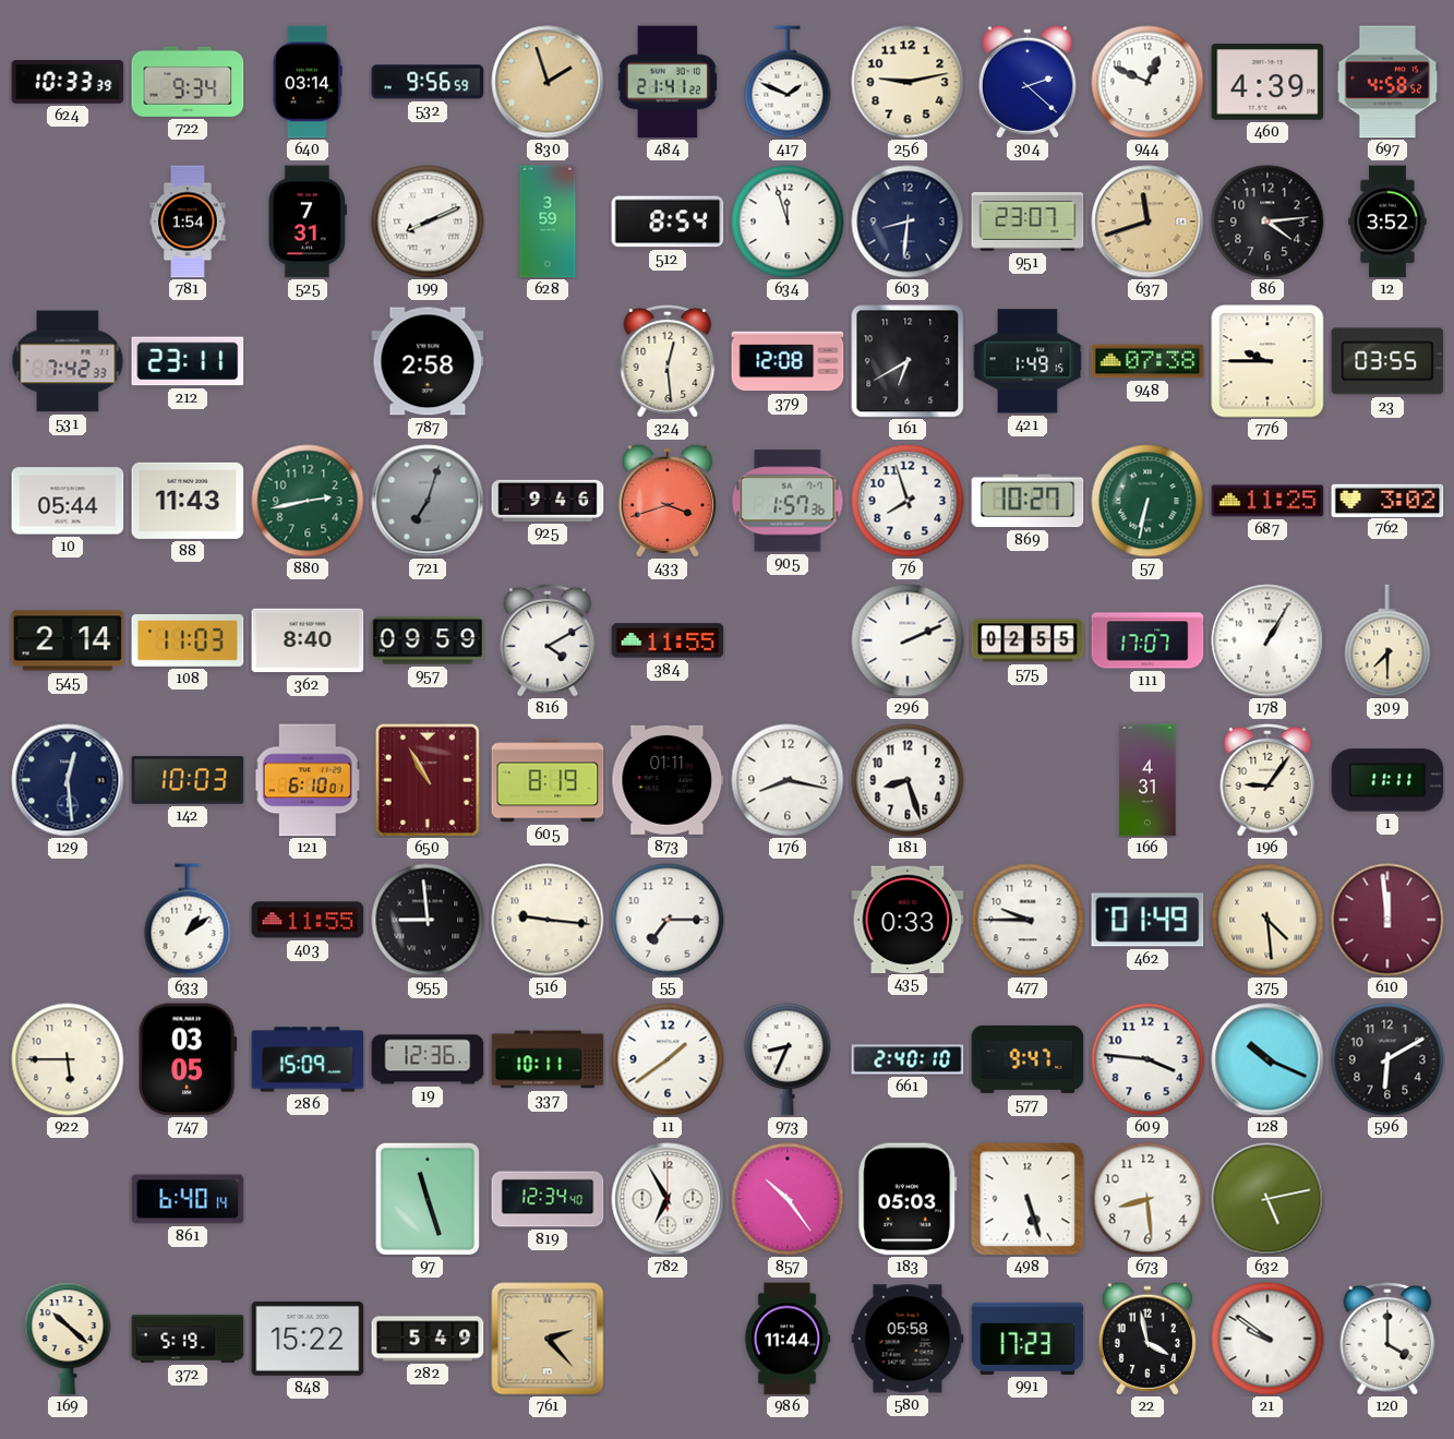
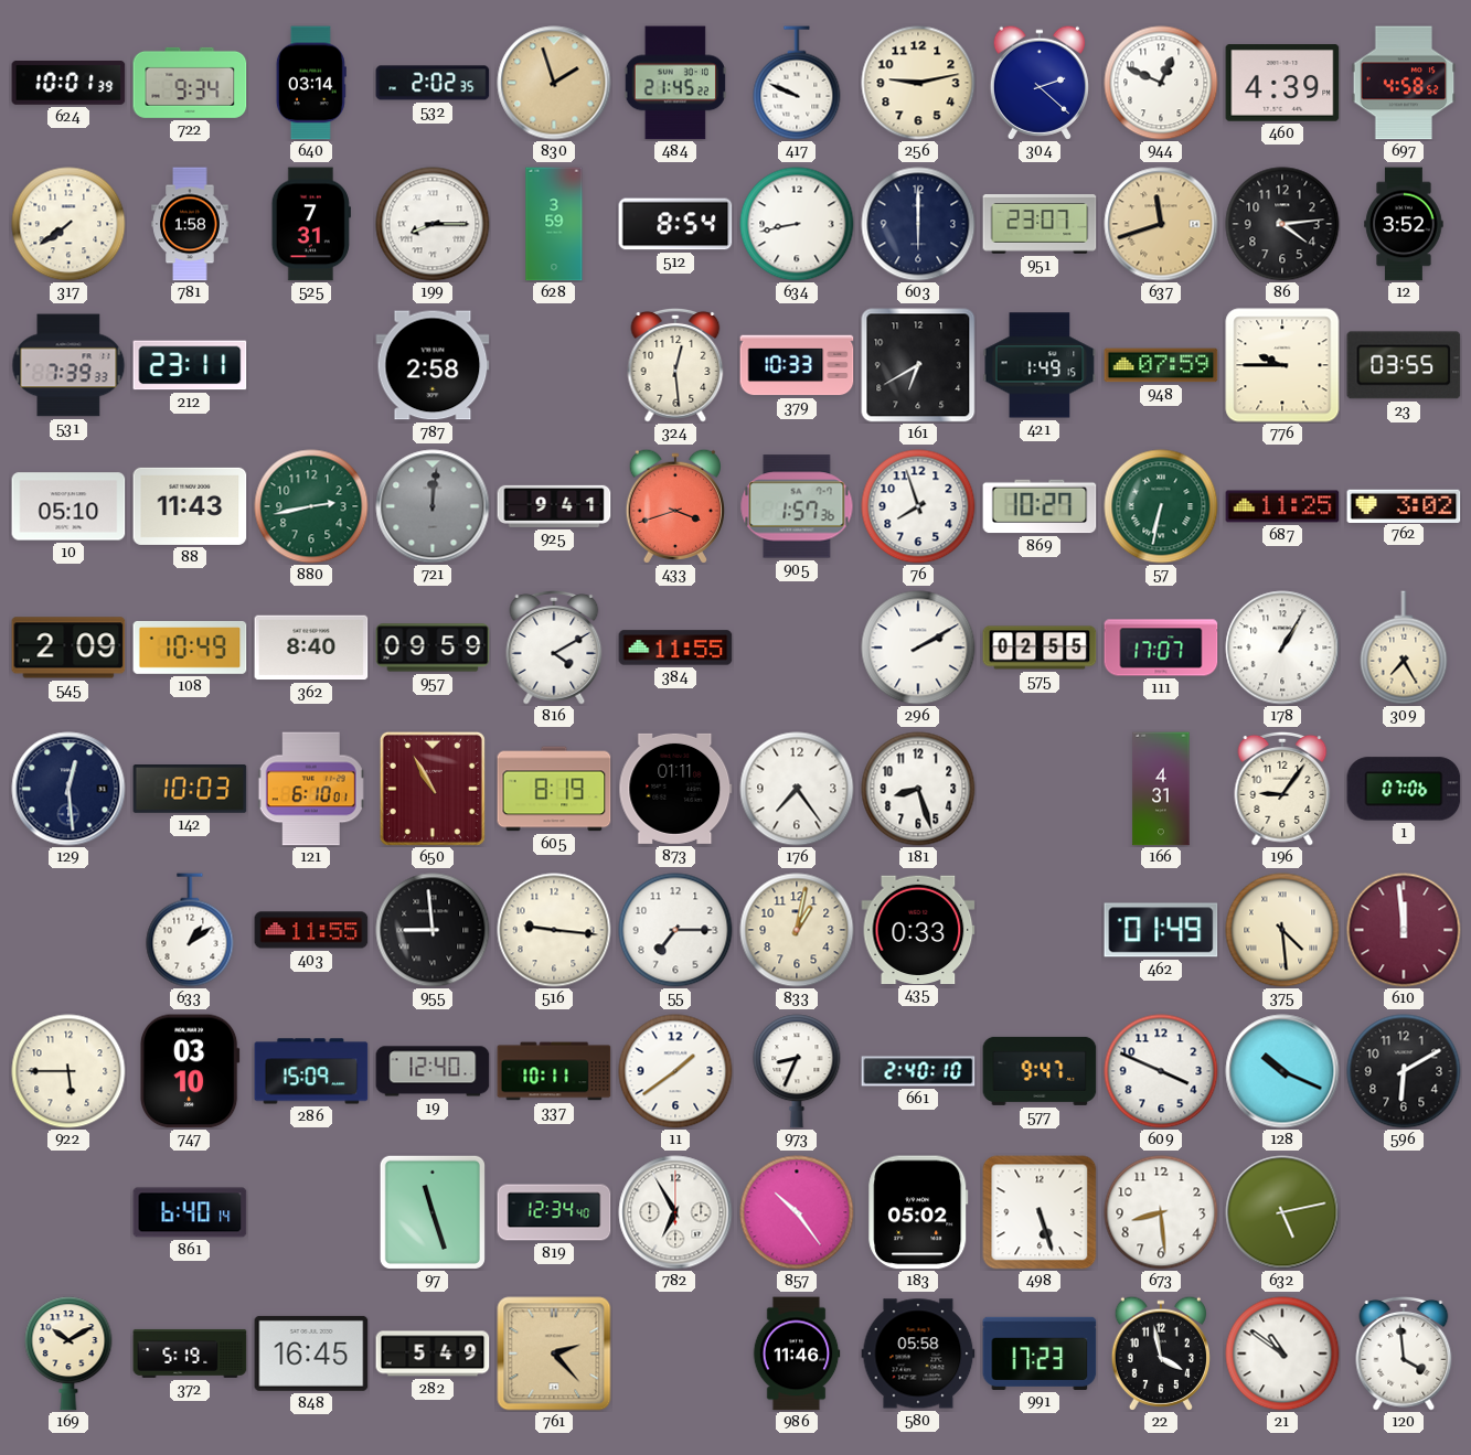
624: 10:33 -> 10:01 (68, 83)
532: 9:56 -> 2:02 (433, 83)
484: 21:41 -> 21:45 (675, 83)
417: 1:49 -> 9:49 (797, 83)
317: none -> 7:39 (68, 224)
781: 1:54 -> 1:58 (190, 224)
199: 8:11 -> 8:15 (433, 224)
634: 11:57 -> 8:43 (797, 224)
603: 8:31 -> 6:00 (918, 224)
531: 7:42 -> 7:39 (68, 365)
379: 12:08 -> 10:33 (797, 365)
948: 07:38 -> 07:59 (1161, 365)
10: 05:44 -> 05:10 (68, 506)
721: 7:03 -> 12:01 (433, 506)
925: 9:46 -> 9:41 (554, 506)
545: 2:14 -> 2:09 (68, 648)
108: 11:03 -> 10:49 (190, 648)
296: 2:11 -> 2:10 (918, 648)
309: 7:30 -> 7:25 (1404, 648)
176: 8:17 -> 7:24 (797, 789)
1: 11:11 -> 07:06 (1404, 789)
833: none -> 1:02 (797, 930)
477: 9:45 -> none (1028, 920)
747: 03:05 -> 03:10 (190, 1071)
19: 12:36 -> 12:40 (433, 1071)
609: 3:46 -> 3:49 (1161, 1071)
183: 05:03 -> 05:02 (918, 1212)
169: 10:22 -> 10:10 (68, 1354)
848: 15:22 -> 16:45 (311, 1354)
986: 11:44 -> 11:46 (797, 1354)
21: 9:51 -> 10:51 (1282, 1354)
120: 4:00 -> 3:59 (1404, 1354)
